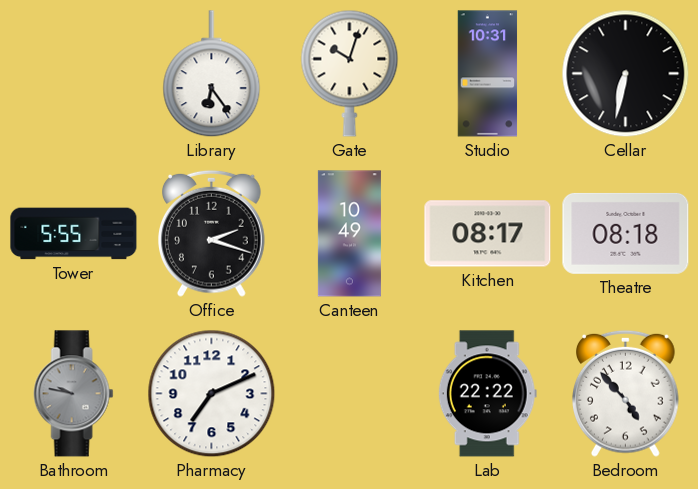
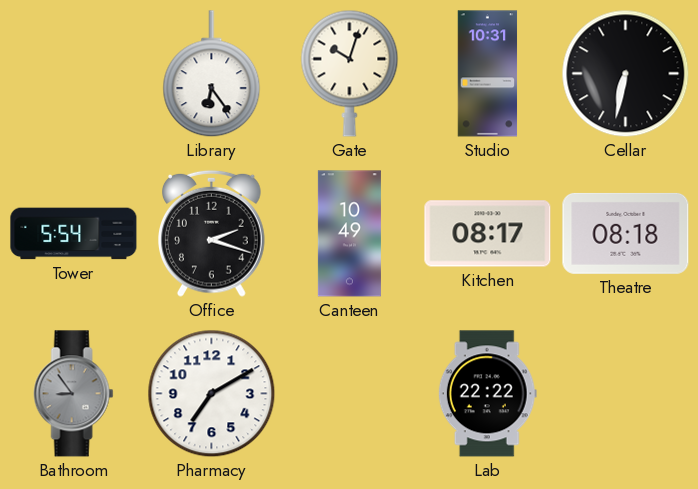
Tower: 5:55 -> 5:54 (74, 234)
Bathroom: 9:47 -> 8:54 (74, 394)
Pharmacy: 7:11 -> 7:10 (212, 394)
Bedroom: 4:53 -> none (626, 393)
